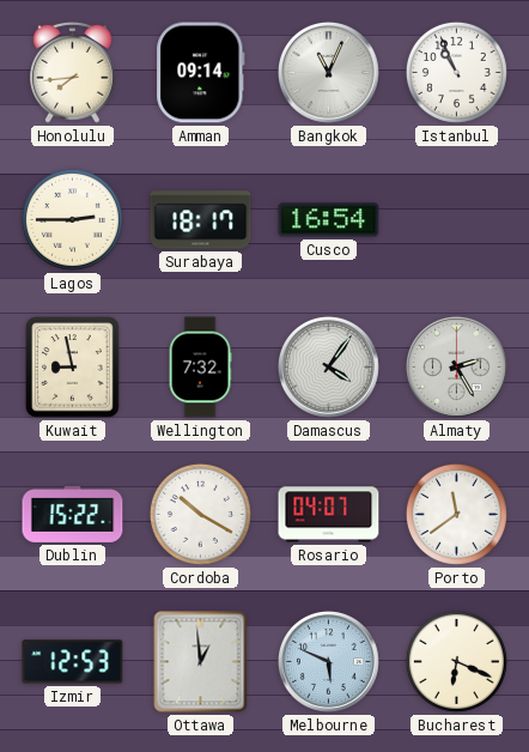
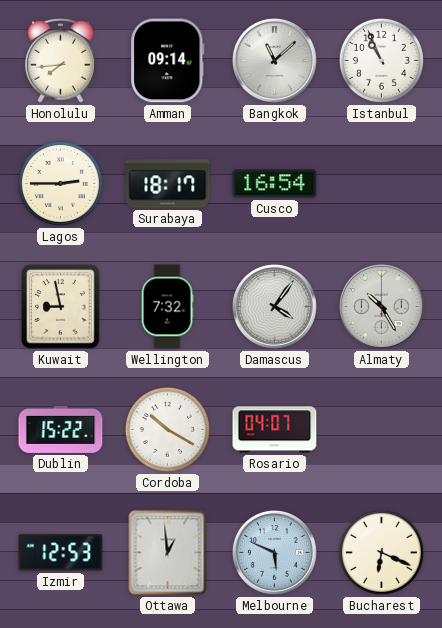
Bangkok: 11:04 -> 11:08 (274, 60)
Almaty: 2:25 -> 10:25 (381, 306)
Porto: 11:39 -> none (456, 514)
